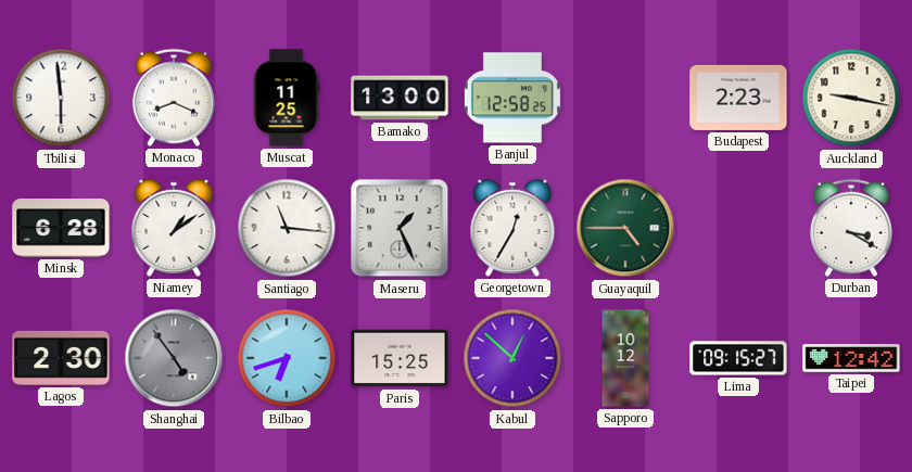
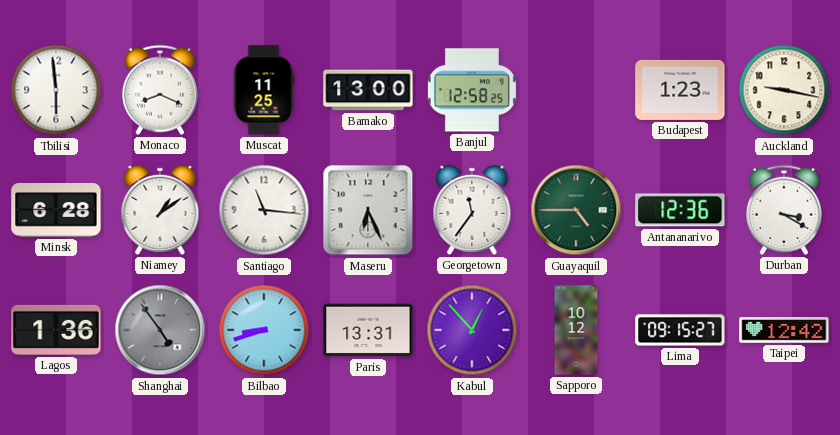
Budapest: 2:23 -> 1:23 (680, 90)
Maseru: 1:26 -> 6:26 (368, 210)
Georgetown: 12:35 -> 11:36 (472, 210)
Antananarivo: none -> 12:36 (680, 210)
Lagos: 2:30 -> 1:36 (56, 330)
Bilbao: 6:42 -> 8:42 (264, 330)
Paris: 15:25 -> 13:31 (368, 330)
Kabul: 12:52 -> 12:53 (472, 330)
